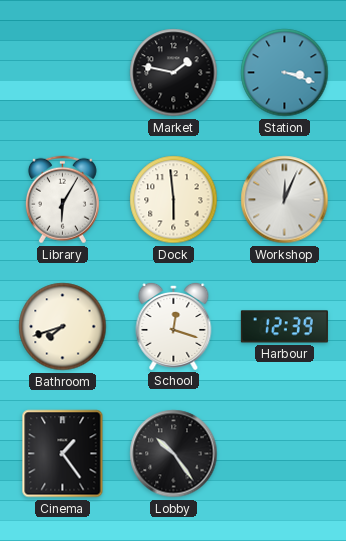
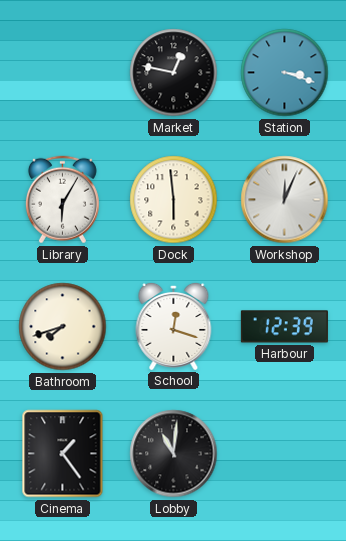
Market: 1:47 -> 12:47 (174, 73)
Lobby: 10:24 -> 11:01 (174, 454)
